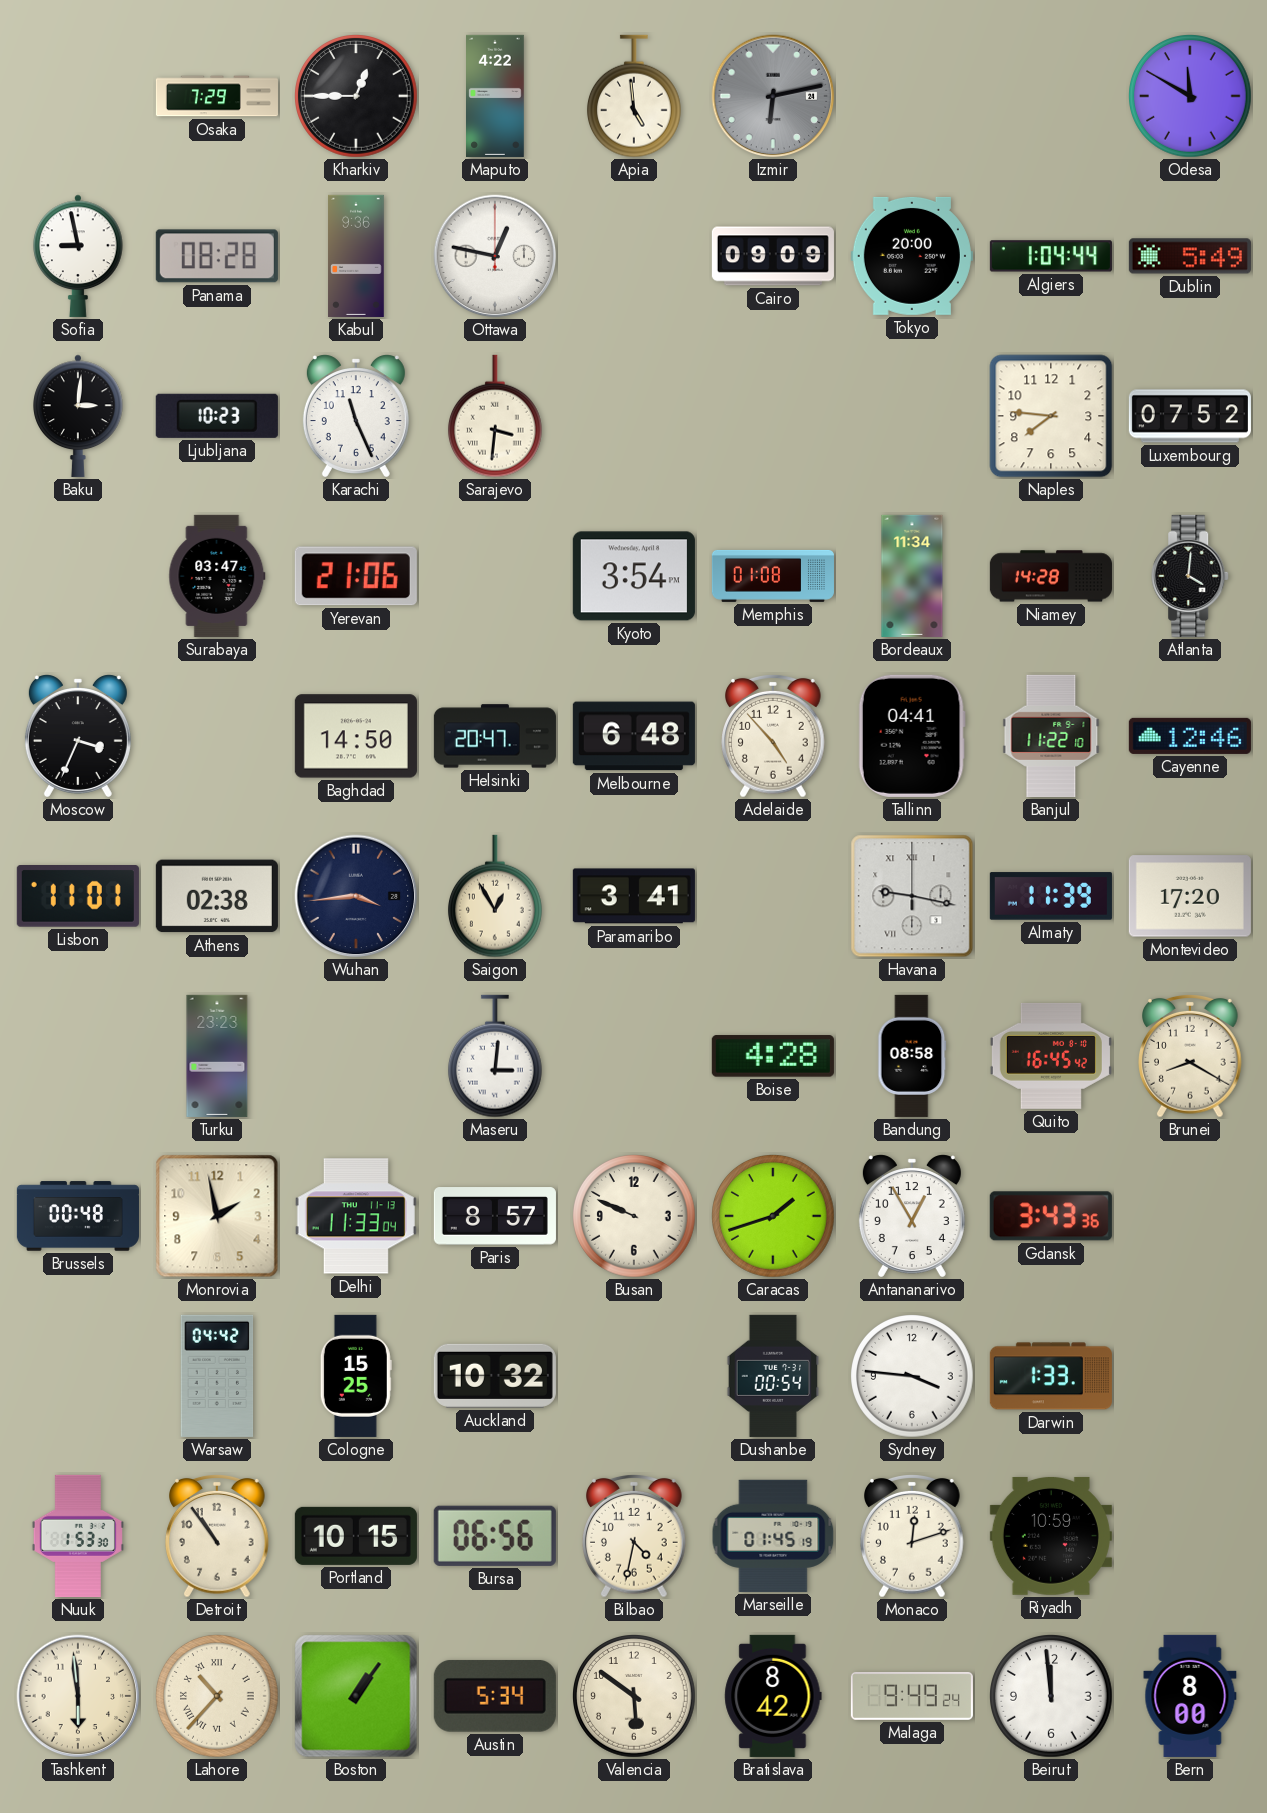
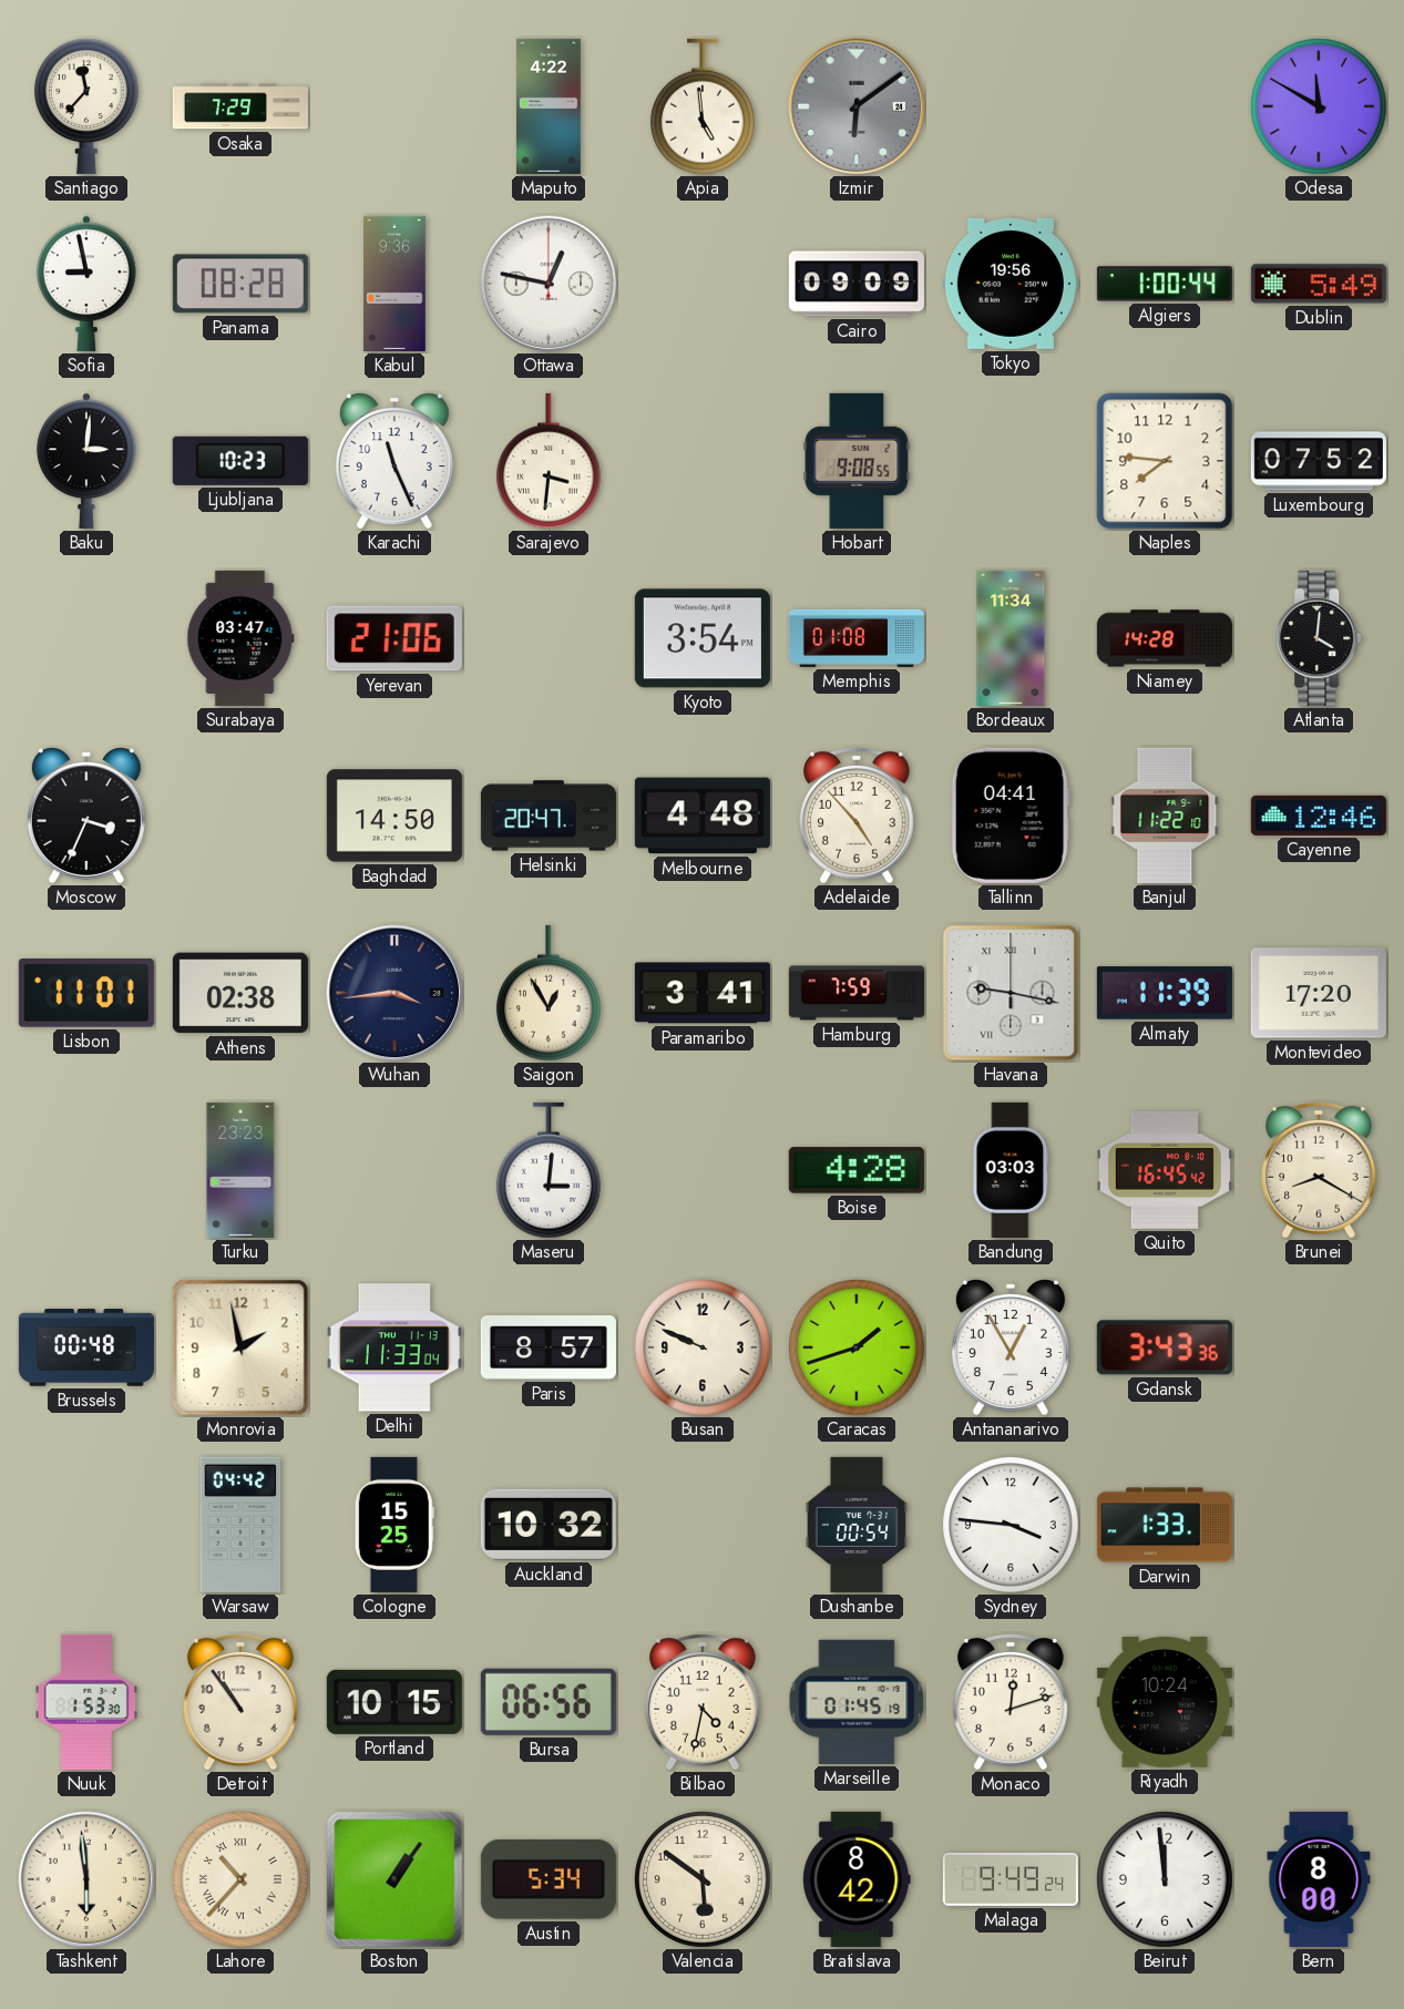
Santiago: none -> 11:37 (86, 106)
Kharkiv: 12:45 -> none (356, 96)
Izmir: 6:13 -> 6:09 (857, 106)
Tokyo: 20:00 -> 19:56 (1011, 284)
Algiers: 1:04 -> 1:00 (1165, 284)
Hobart: none -> 9:08 (857, 461)
Melbourne: 6:48 -> 4:48 (703, 816)
Hamburg: none -> 7:59 (857, 993)
Bandung: 08:58 -> 03:03 (1011, 1170)
Riyadh: 10:59 -> 10:24 (1165, 1702)
